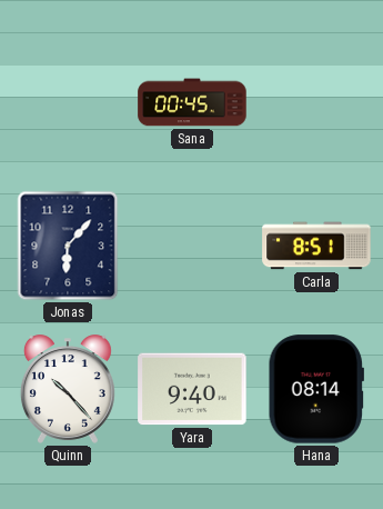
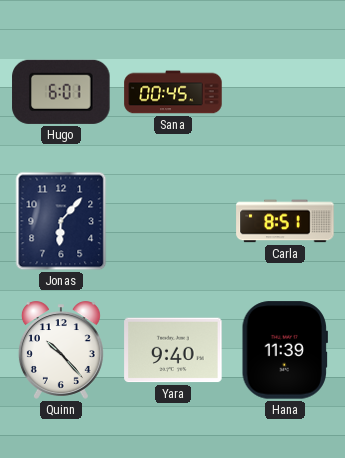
Hugo: none -> 6:01 (61, 92)
Hana: 08:14 -> 11:39 (284, 350)
